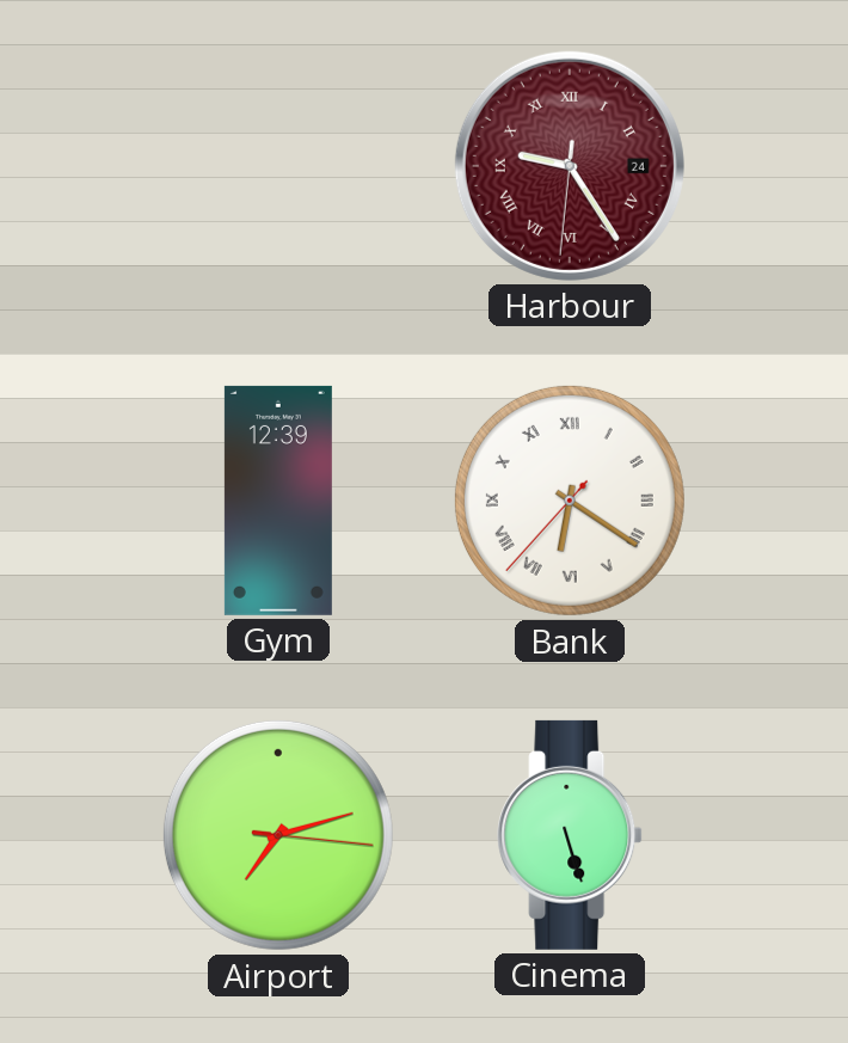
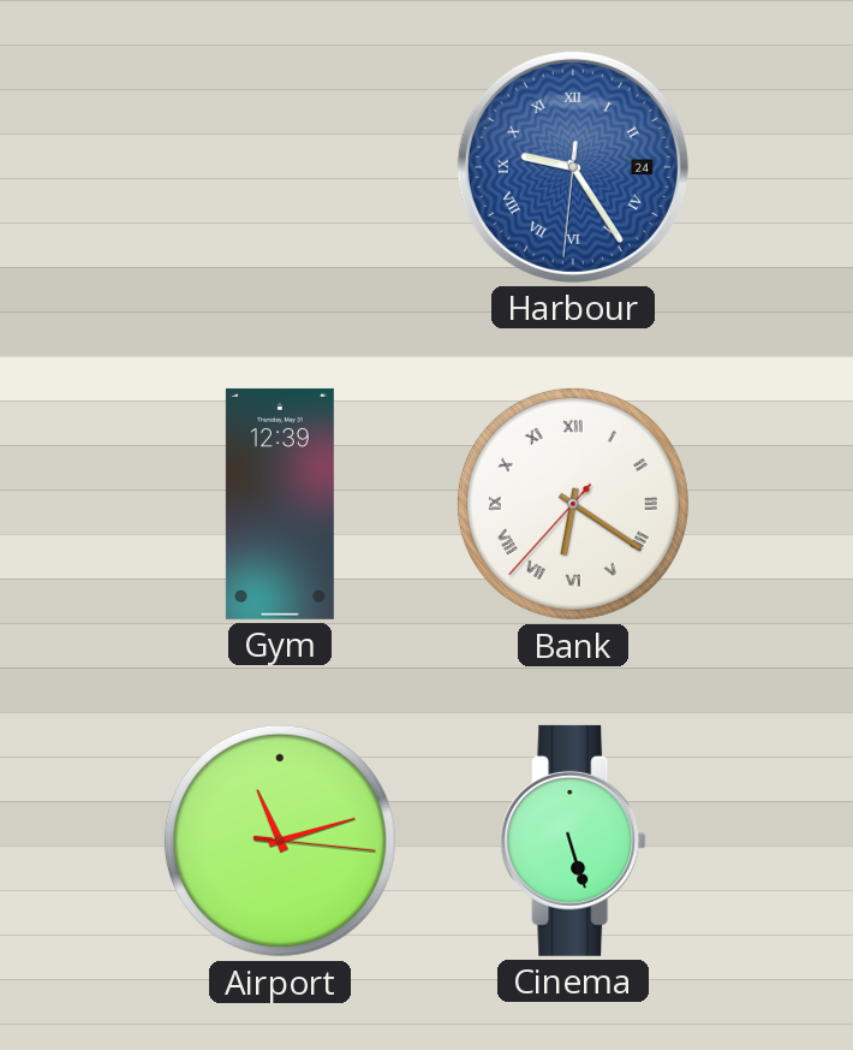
Harbour dial: burgundy -> blue (573, 167)
Airport: 7:12 -> 11:12 (280, 841)
